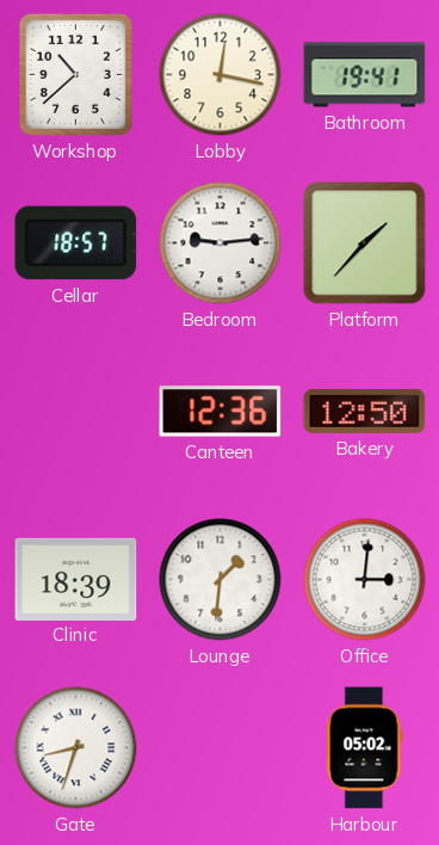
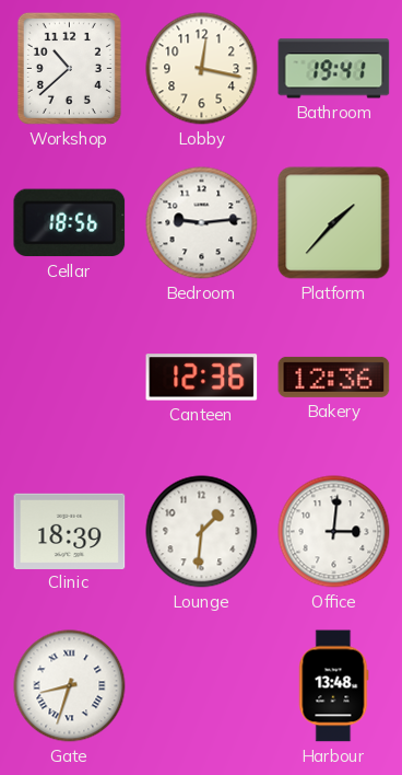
Cellar: 18:57 -> 18:56 (70, 223)
Bakery: 12:50 -> 12:36 (334, 377)
Harbour: 05:02 -> 13:48 (334, 686)
